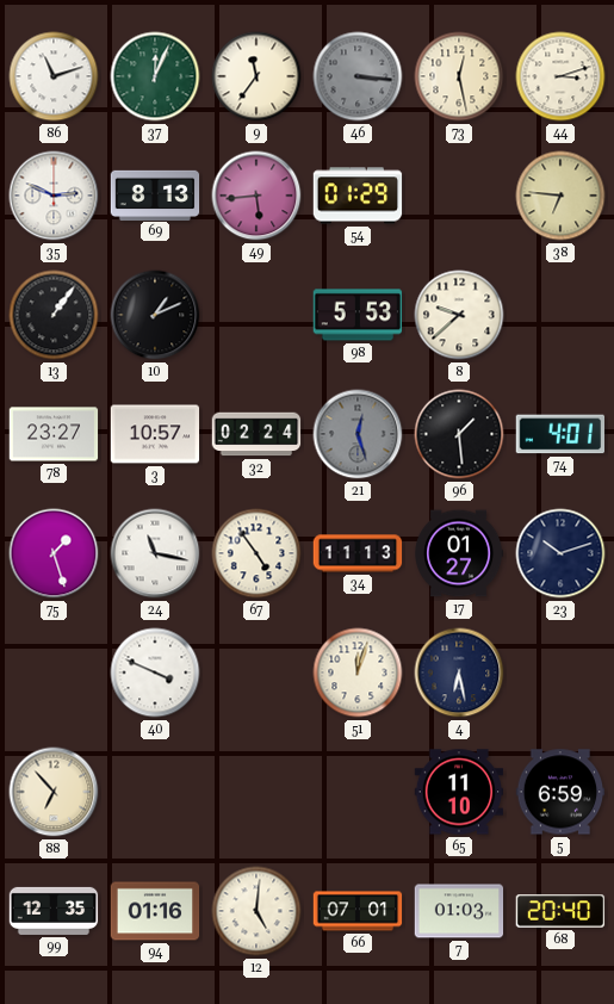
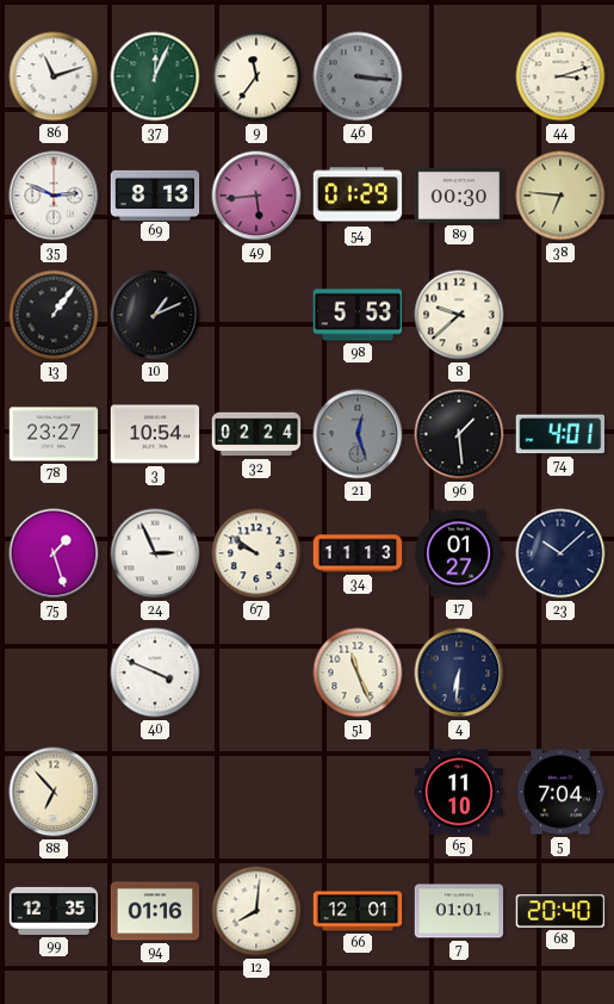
73: 12:28 -> none (459, 76)
89: none -> 00:30 (459, 196)
3: 10:57 -> 10:54 (155, 434)
24: 11:17 -> 2:56 (155, 553)
67: 4:54 -> 9:51 (256, 553)
23: 10:12 -> 10:08 (560, 553)
51: 12:03 -> 11:26 (358, 673)
4: 6:28 -> 6:31 (459, 673)
5: 6:59 -> 7:04 (560, 792)
12: 5:01 -> 8:01 (256, 911)
66: 07:01 -> 12:01 (358, 911)
7: 01:03 -> 01:01 (459, 911)
